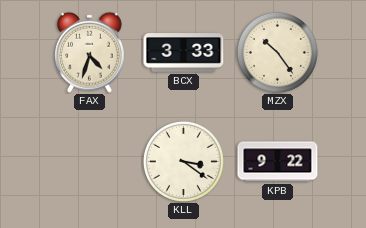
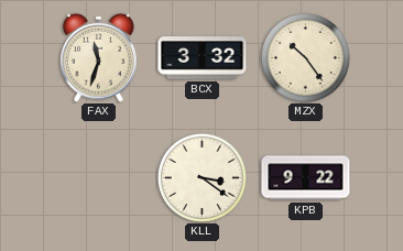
FAX: 4:33 -> 11:33 (99, 57)
BCX: 3:33 -> 3:32 (203, 58)
